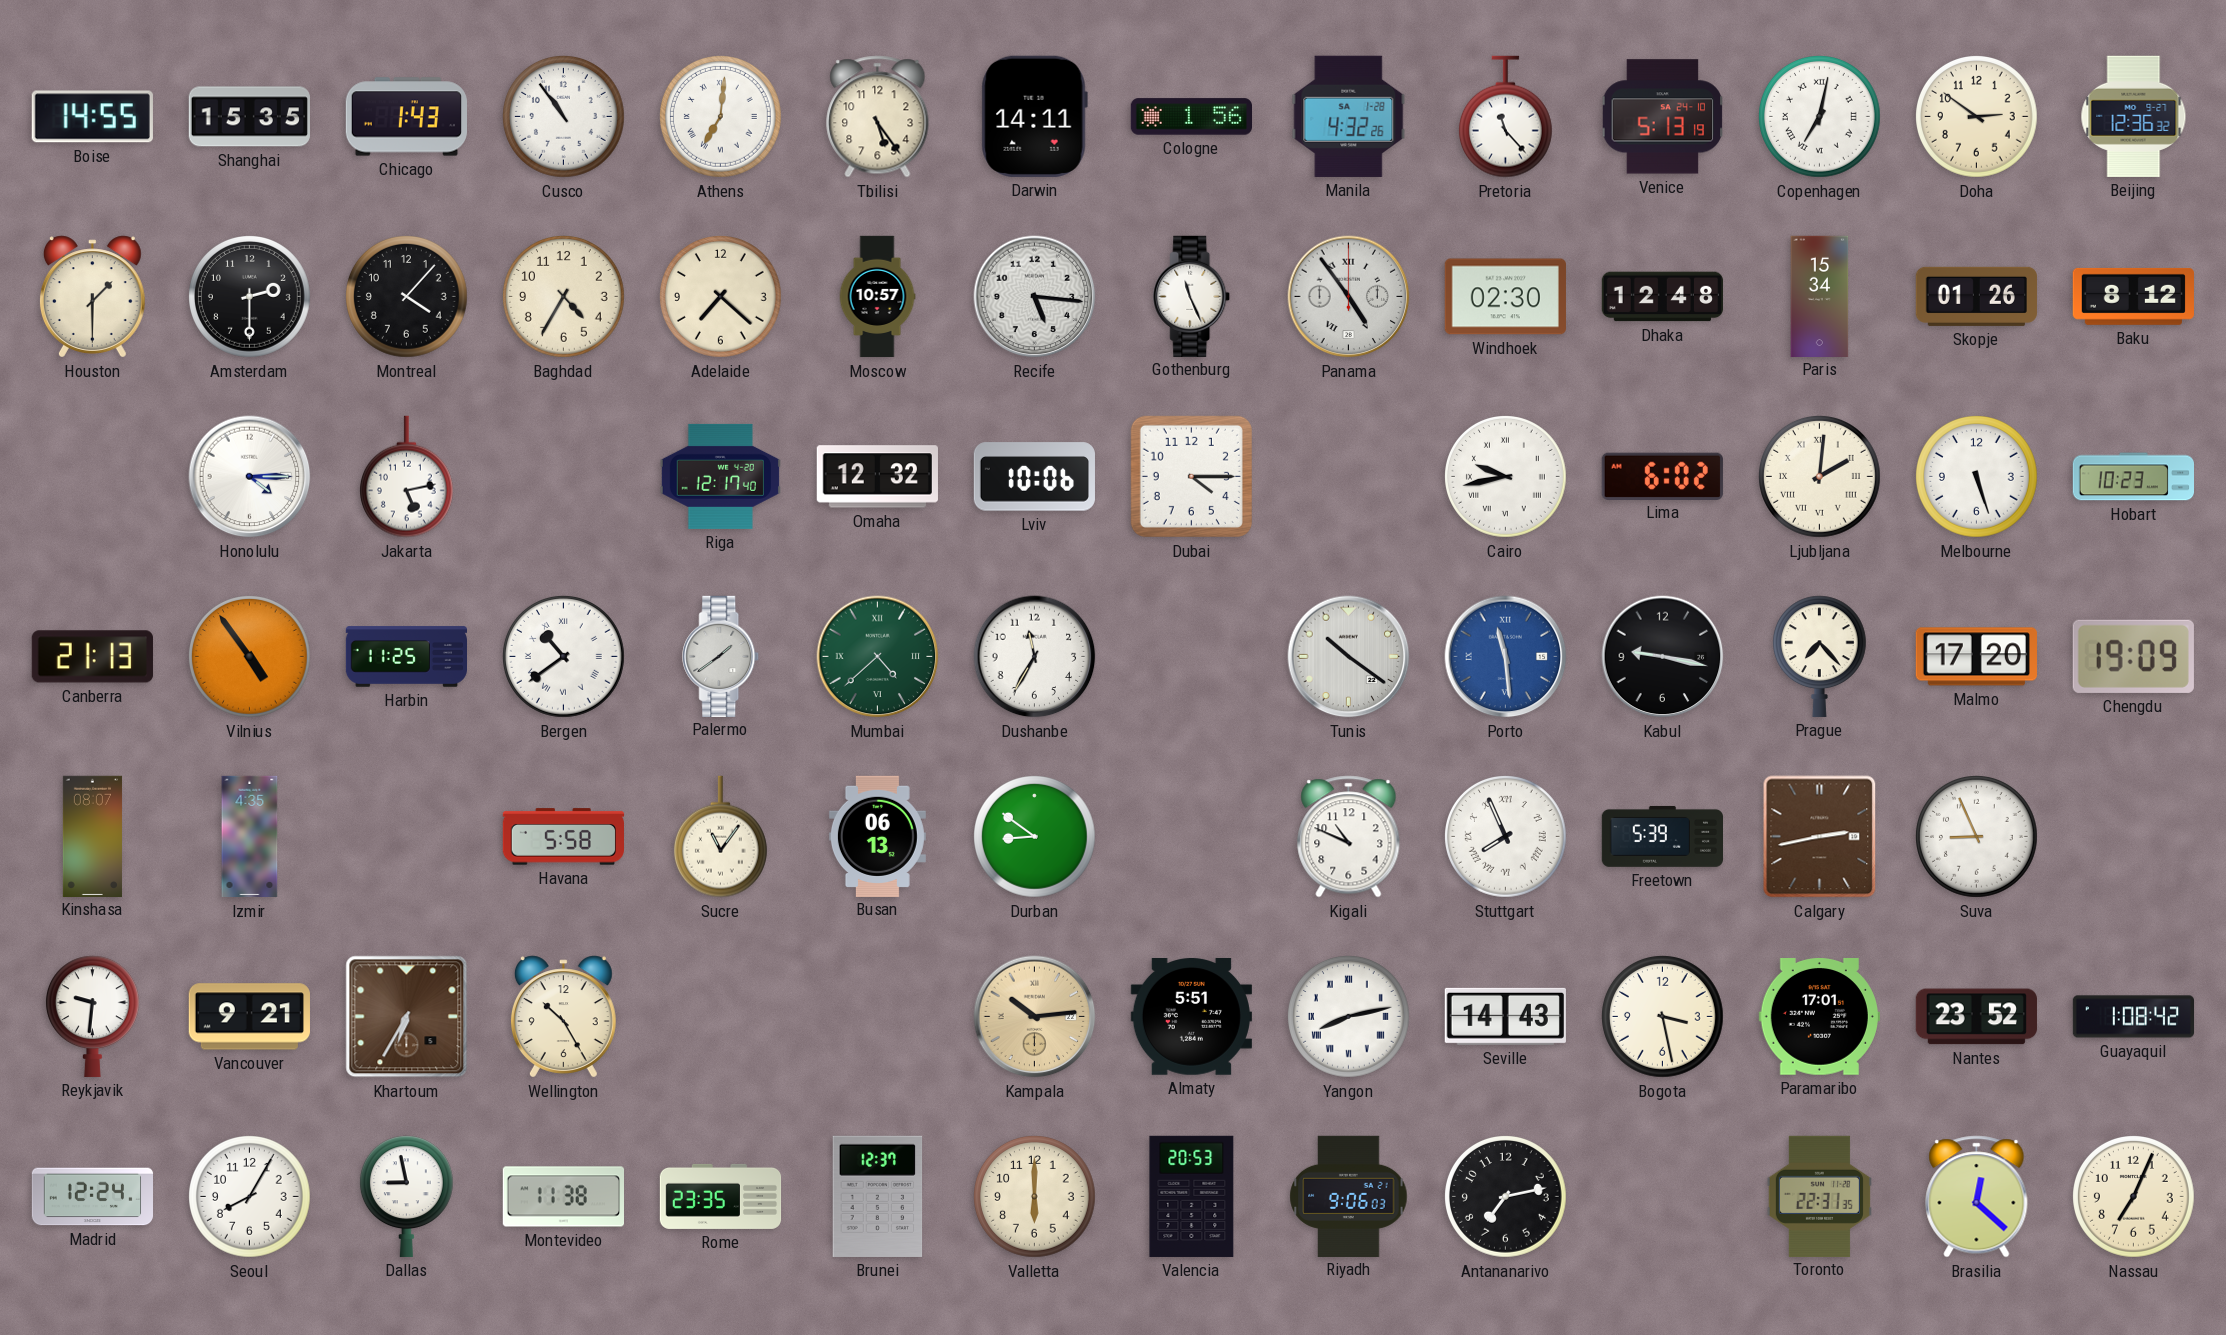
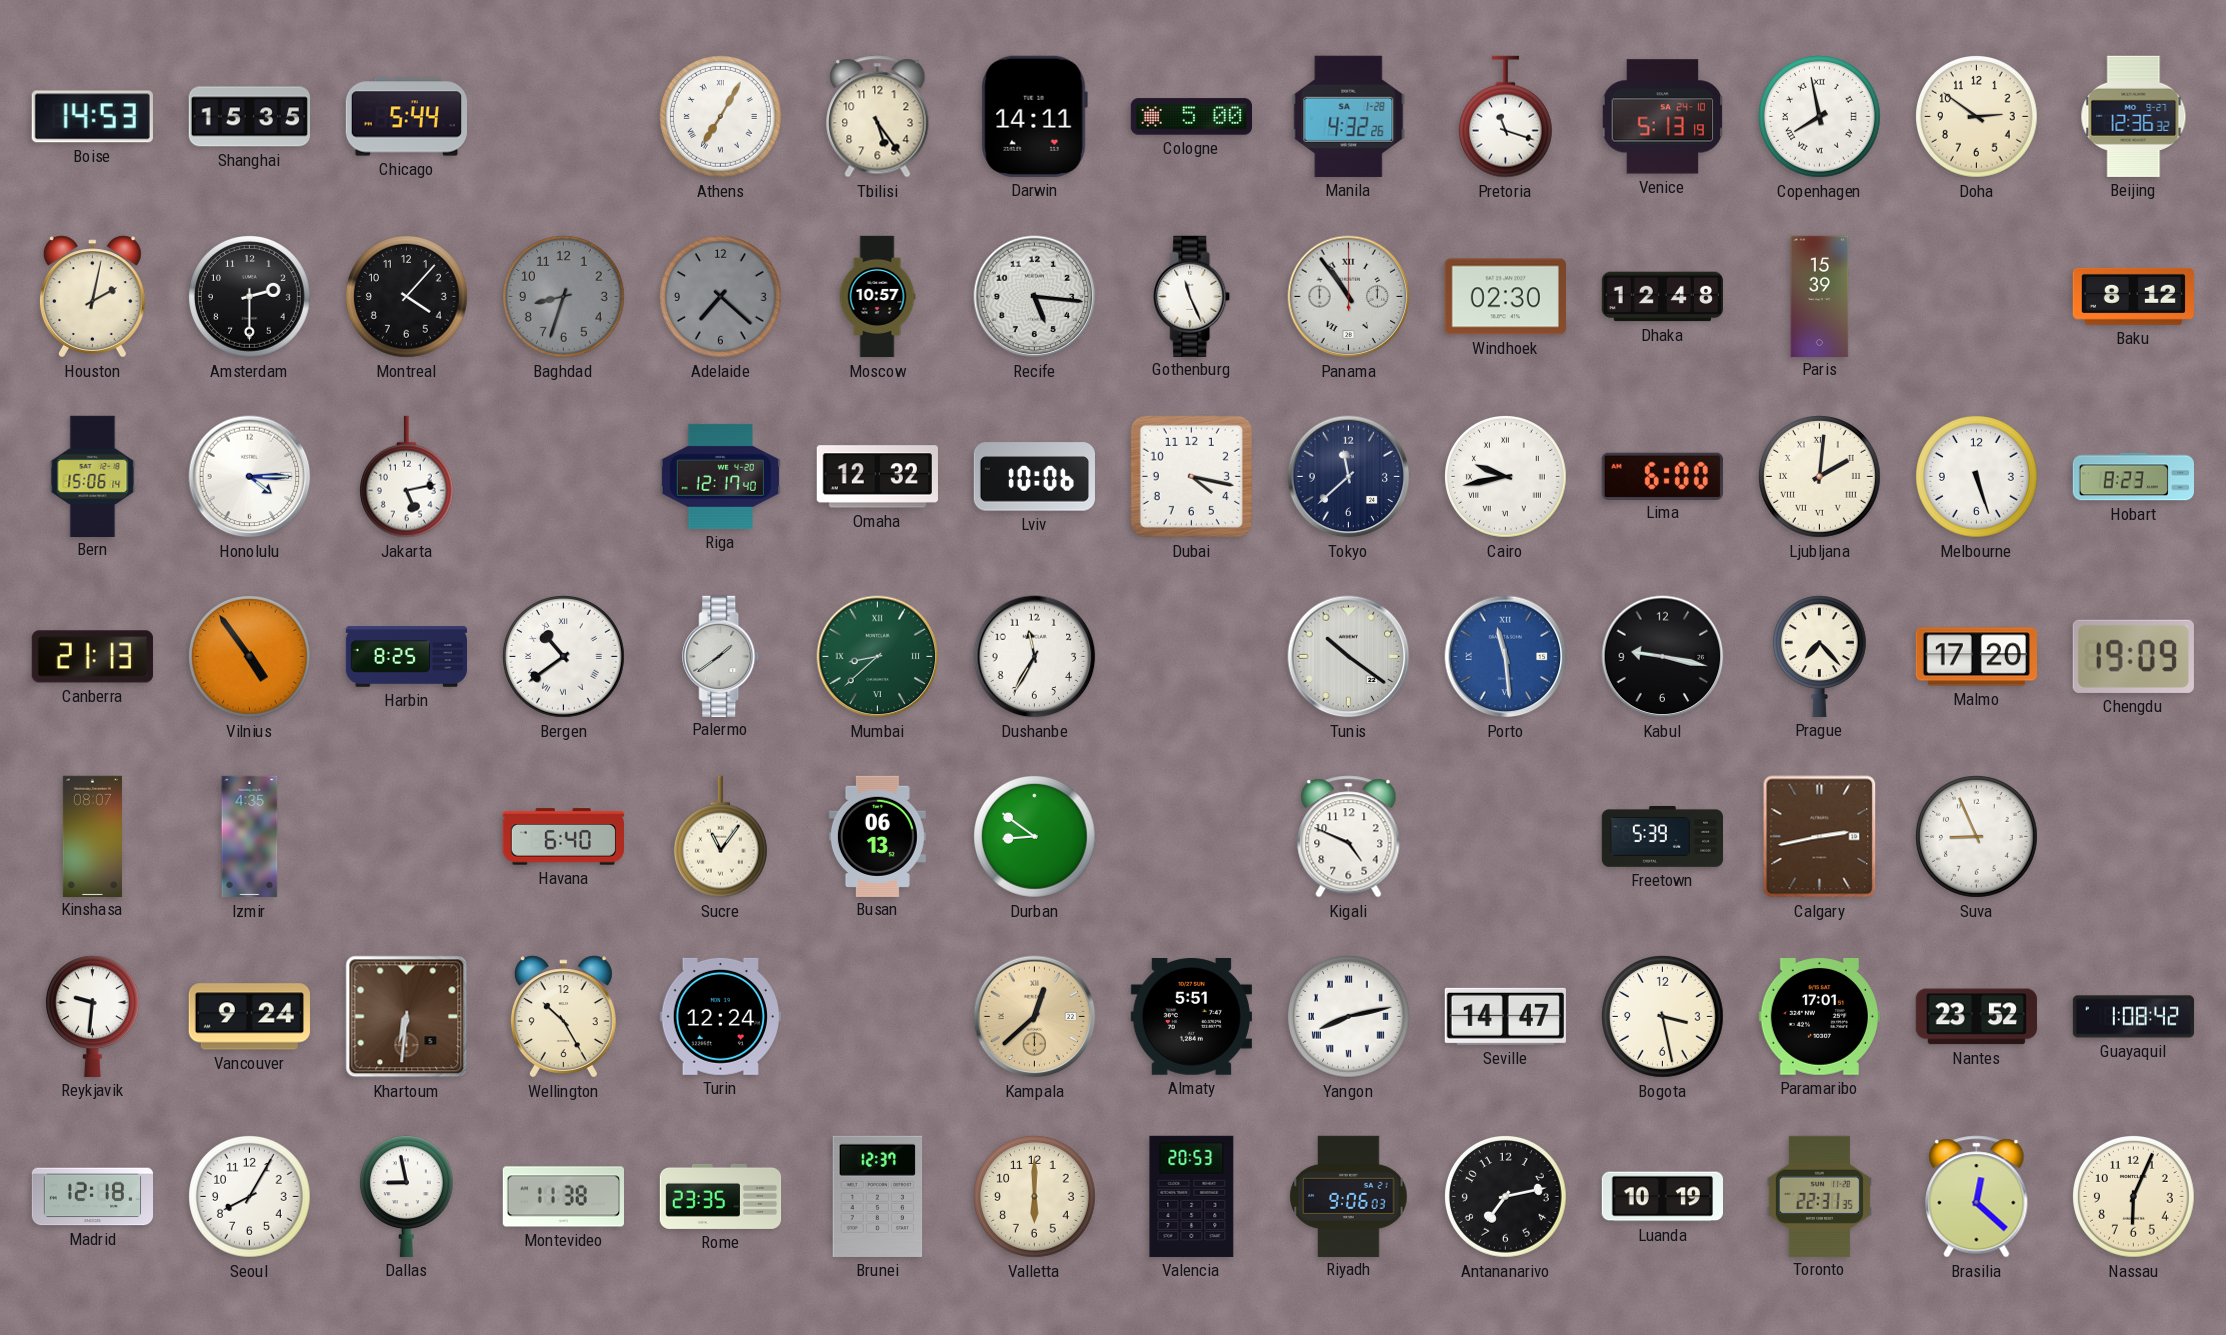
Boise: 14:55 -> 14:53 (92, 117)
Chicago: 1:43 -> 5:44 (406, 117)
Cusco: 10:54 -> none (564, 117)
Athens: 7:01 -> 7:05 (721, 117)
Cologne: 1:56 -> 5:00 (1191, 117)
Pretoria: 11:23 -> 11:18 (1505, 117)
Copenhagen: 7:02 -> 7:58 (1820, 117)
Houston: 1:30 -> 2:02 (92, 297)
Baghdad: 4:35 -> 8:33 (564, 297)
Baghdad dial: cream -> grey (564, 297)
Adelaide dial: cream -> grey (721, 297)
Panama: 4:54 -> 10:54 (1349, 297)
Paris: 15:34 -> 15:39 (1820, 296)
Skopje: 01:26 -> none (1976, 296)
Bern: none -> 15:06 (93, 476)
Dubai: 4:15 -> 4:17 (1191, 476)
Tokyo: none -> 11:38 (1349, 477)
Lima: 6:02 -> 6:00 (1662, 476)
Hobart: 10:23 -> 8:23 (2133, 477)
Harbin: 11:25 -> 8:25 (407, 657)
Mumbai: 4:38 -> 8:38 (878, 657)
Havana: 5:58 -> 6:40 (563, 837)
Kigali: 10:49 -> 4:49 (1349, 837)
Stuttgart: 7:56 -> none (1506, 837)
Vancouver: 9:21 -> 9:24 (249, 1017)
Khartoum: 6:35 -> 6:31 (407, 1017)
Turin: none -> 12:24 (720, 1016)
Kampala: 10:14 -> 12:38 (1035, 1017)
Seville: 14:43 -> 14:47 (1505, 1016)
Madrid: 12:24 -> 12:18 (93, 1197)
Luanda: none -> 10:19 (1662, 1197)
Nassau: 7:04 -> 6:04 (2134, 1197)
